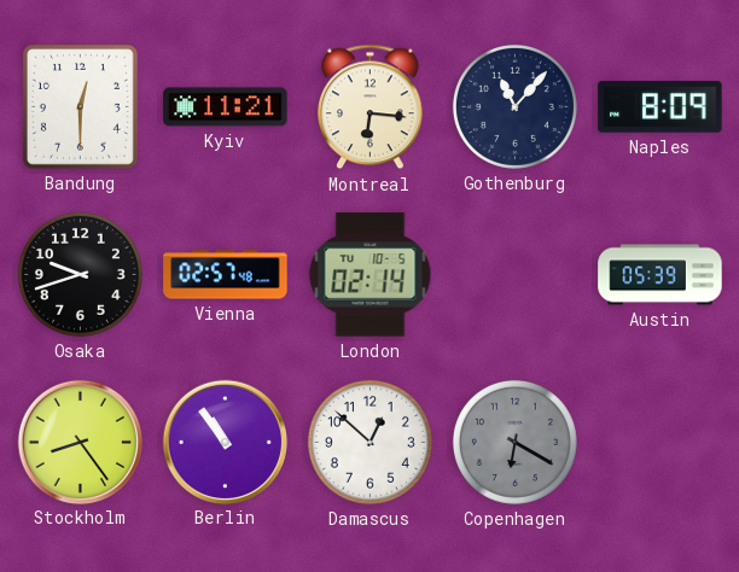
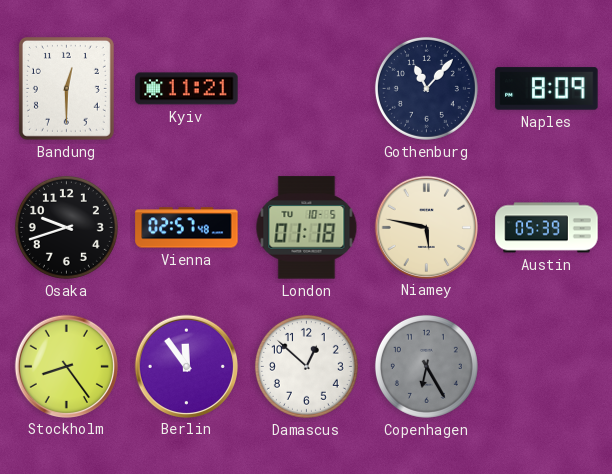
Montreal: 6:16 -> none (371, 107)
London: 02:14 -> 01:18 (307, 228)
Niamey: none -> 5:47 (426, 227)
Berlin: 10:54 -> 11:54 (186, 366)
Copenhagen: 6:20 -> 6:25 (426, 366)
